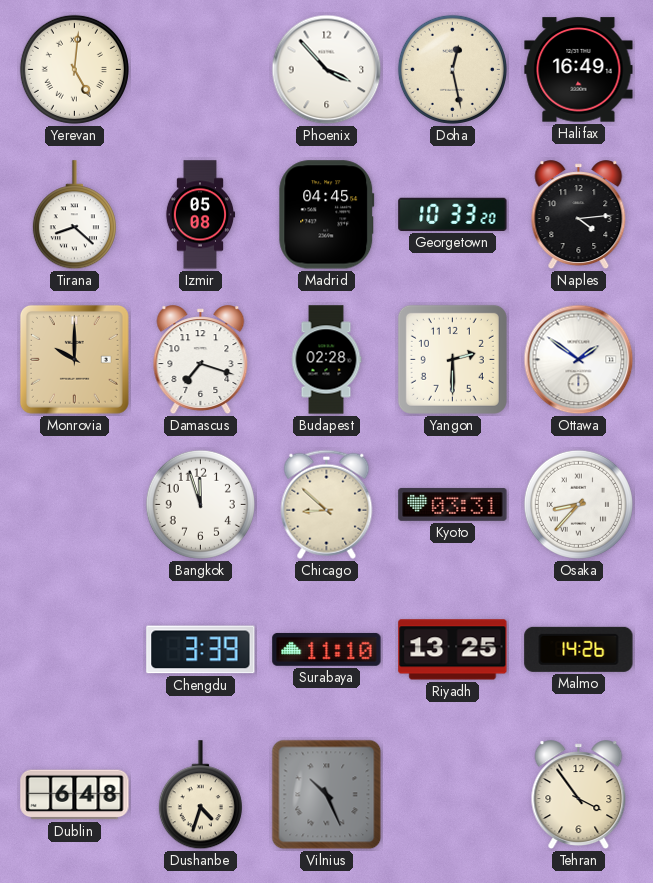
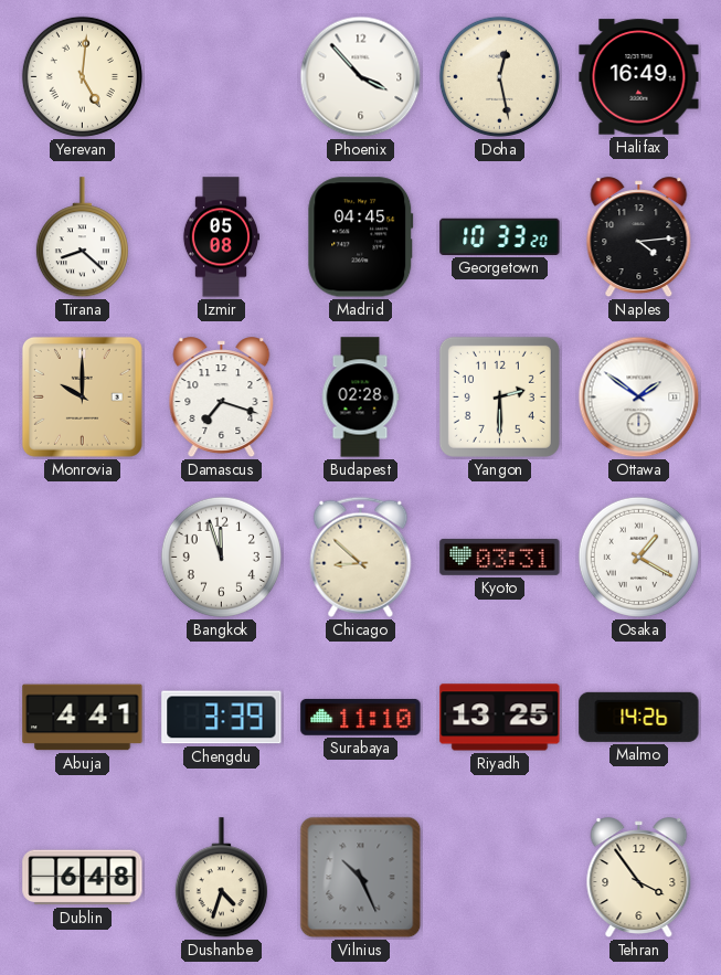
Osaka: 8:37 -> 1:20 (638, 557)
Abuja: none -> 4:41 (83, 718)
